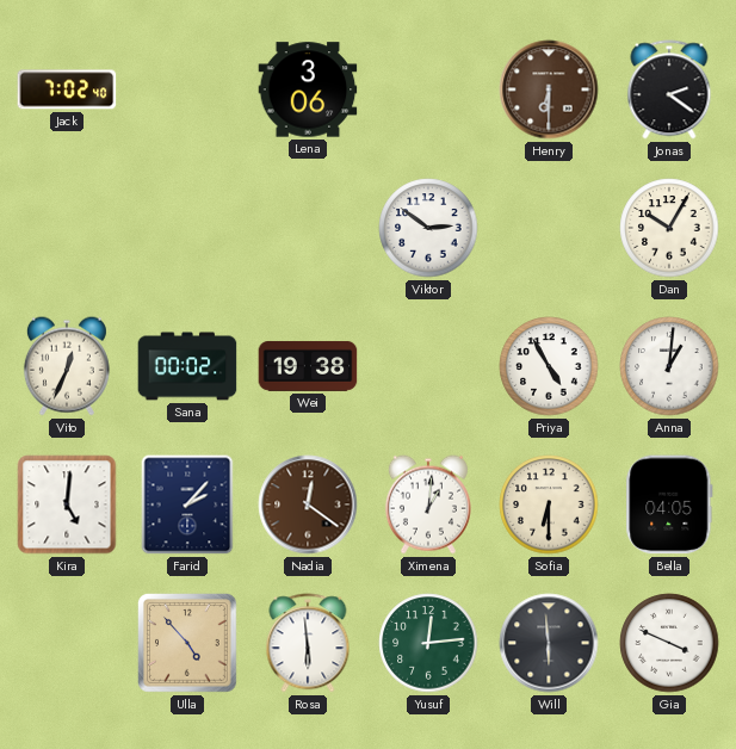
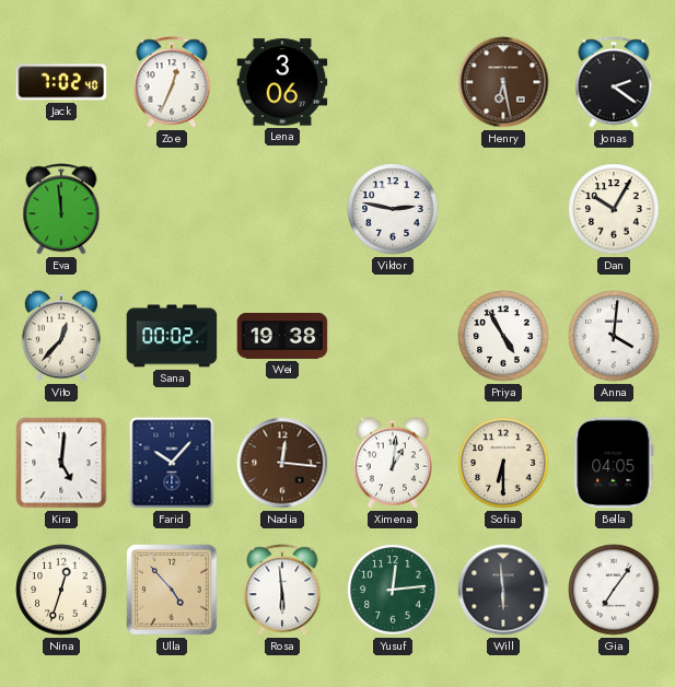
Zoe: none -> 12:34 (172, 82)
Henry: 6:30 -> 6:28 (503, 82)
Eva: none -> 11:59 (61, 209)
Viktor: 2:51 -> 2:47 (393, 209)
Vito: 12:34 -> 12:37 (61, 336)
Anna: 1:01 -> 4:01 (614, 336)
Farid: 2:07 -> 10:07 (172, 463)
Nadia: 12:21 -> 12:16 (282, 463)
Nina: none -> 12:33 (61, 590)
Gia: 3:49 -> 7:06 (614, 590)
